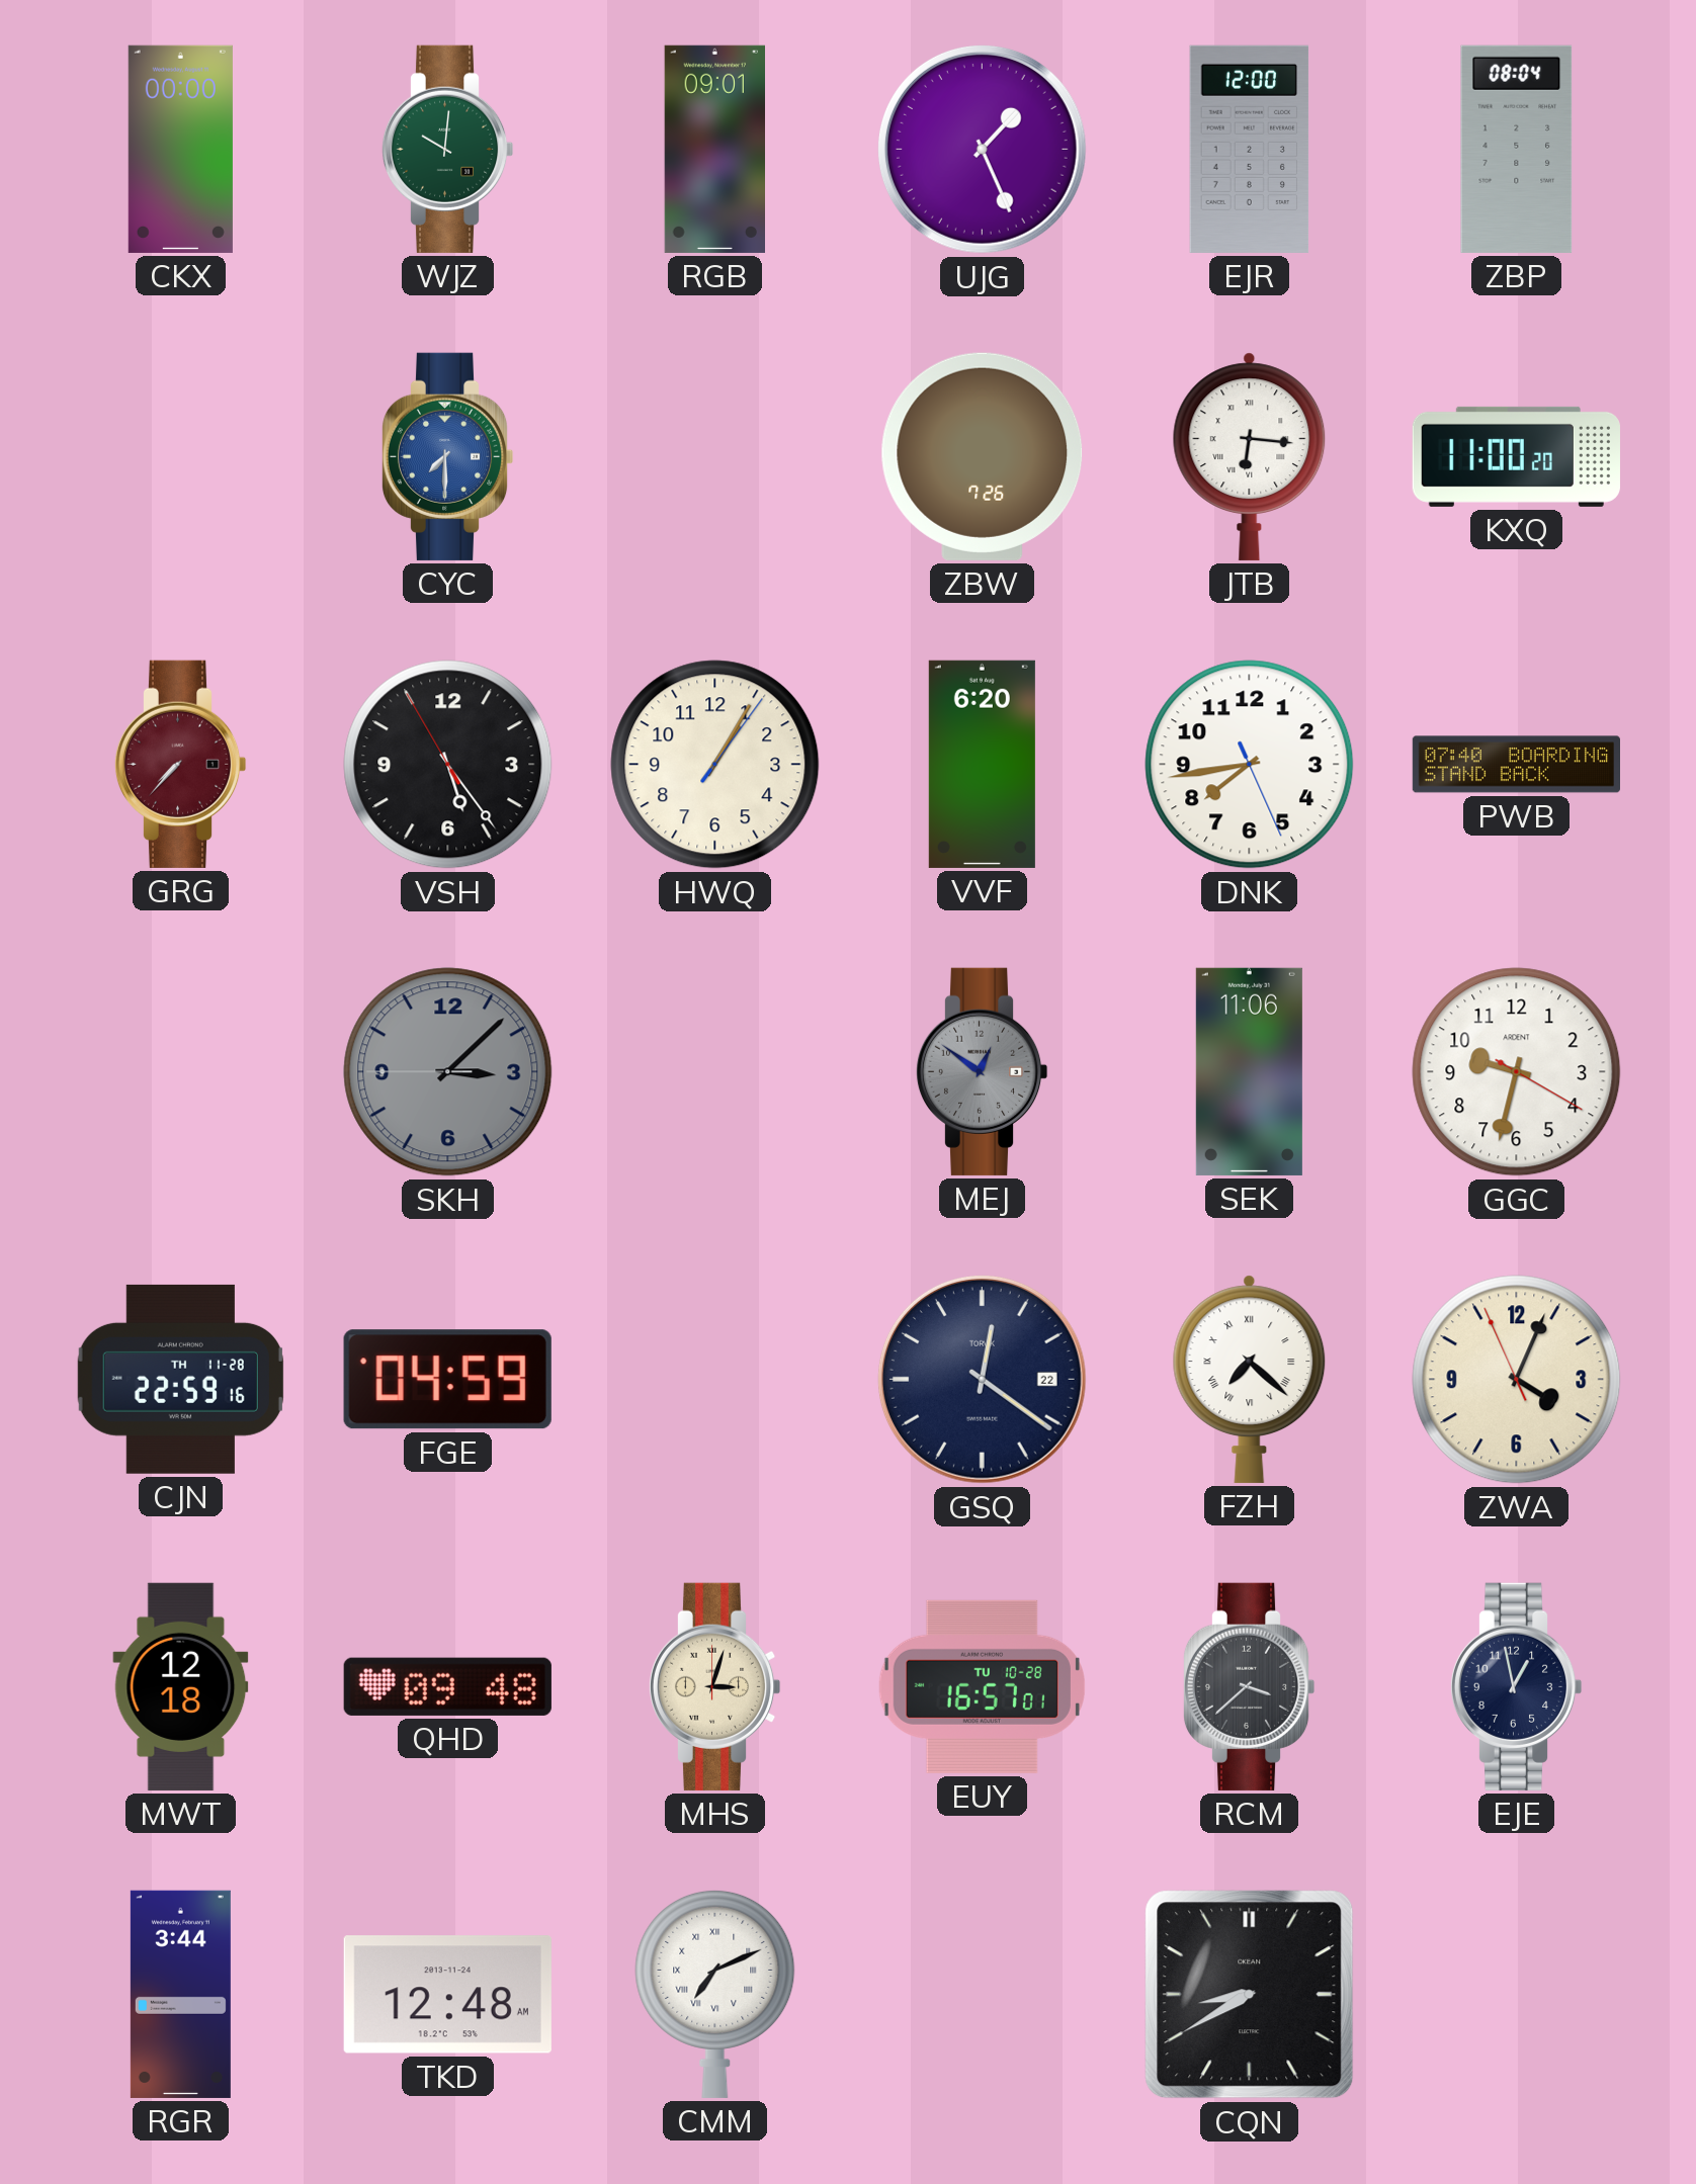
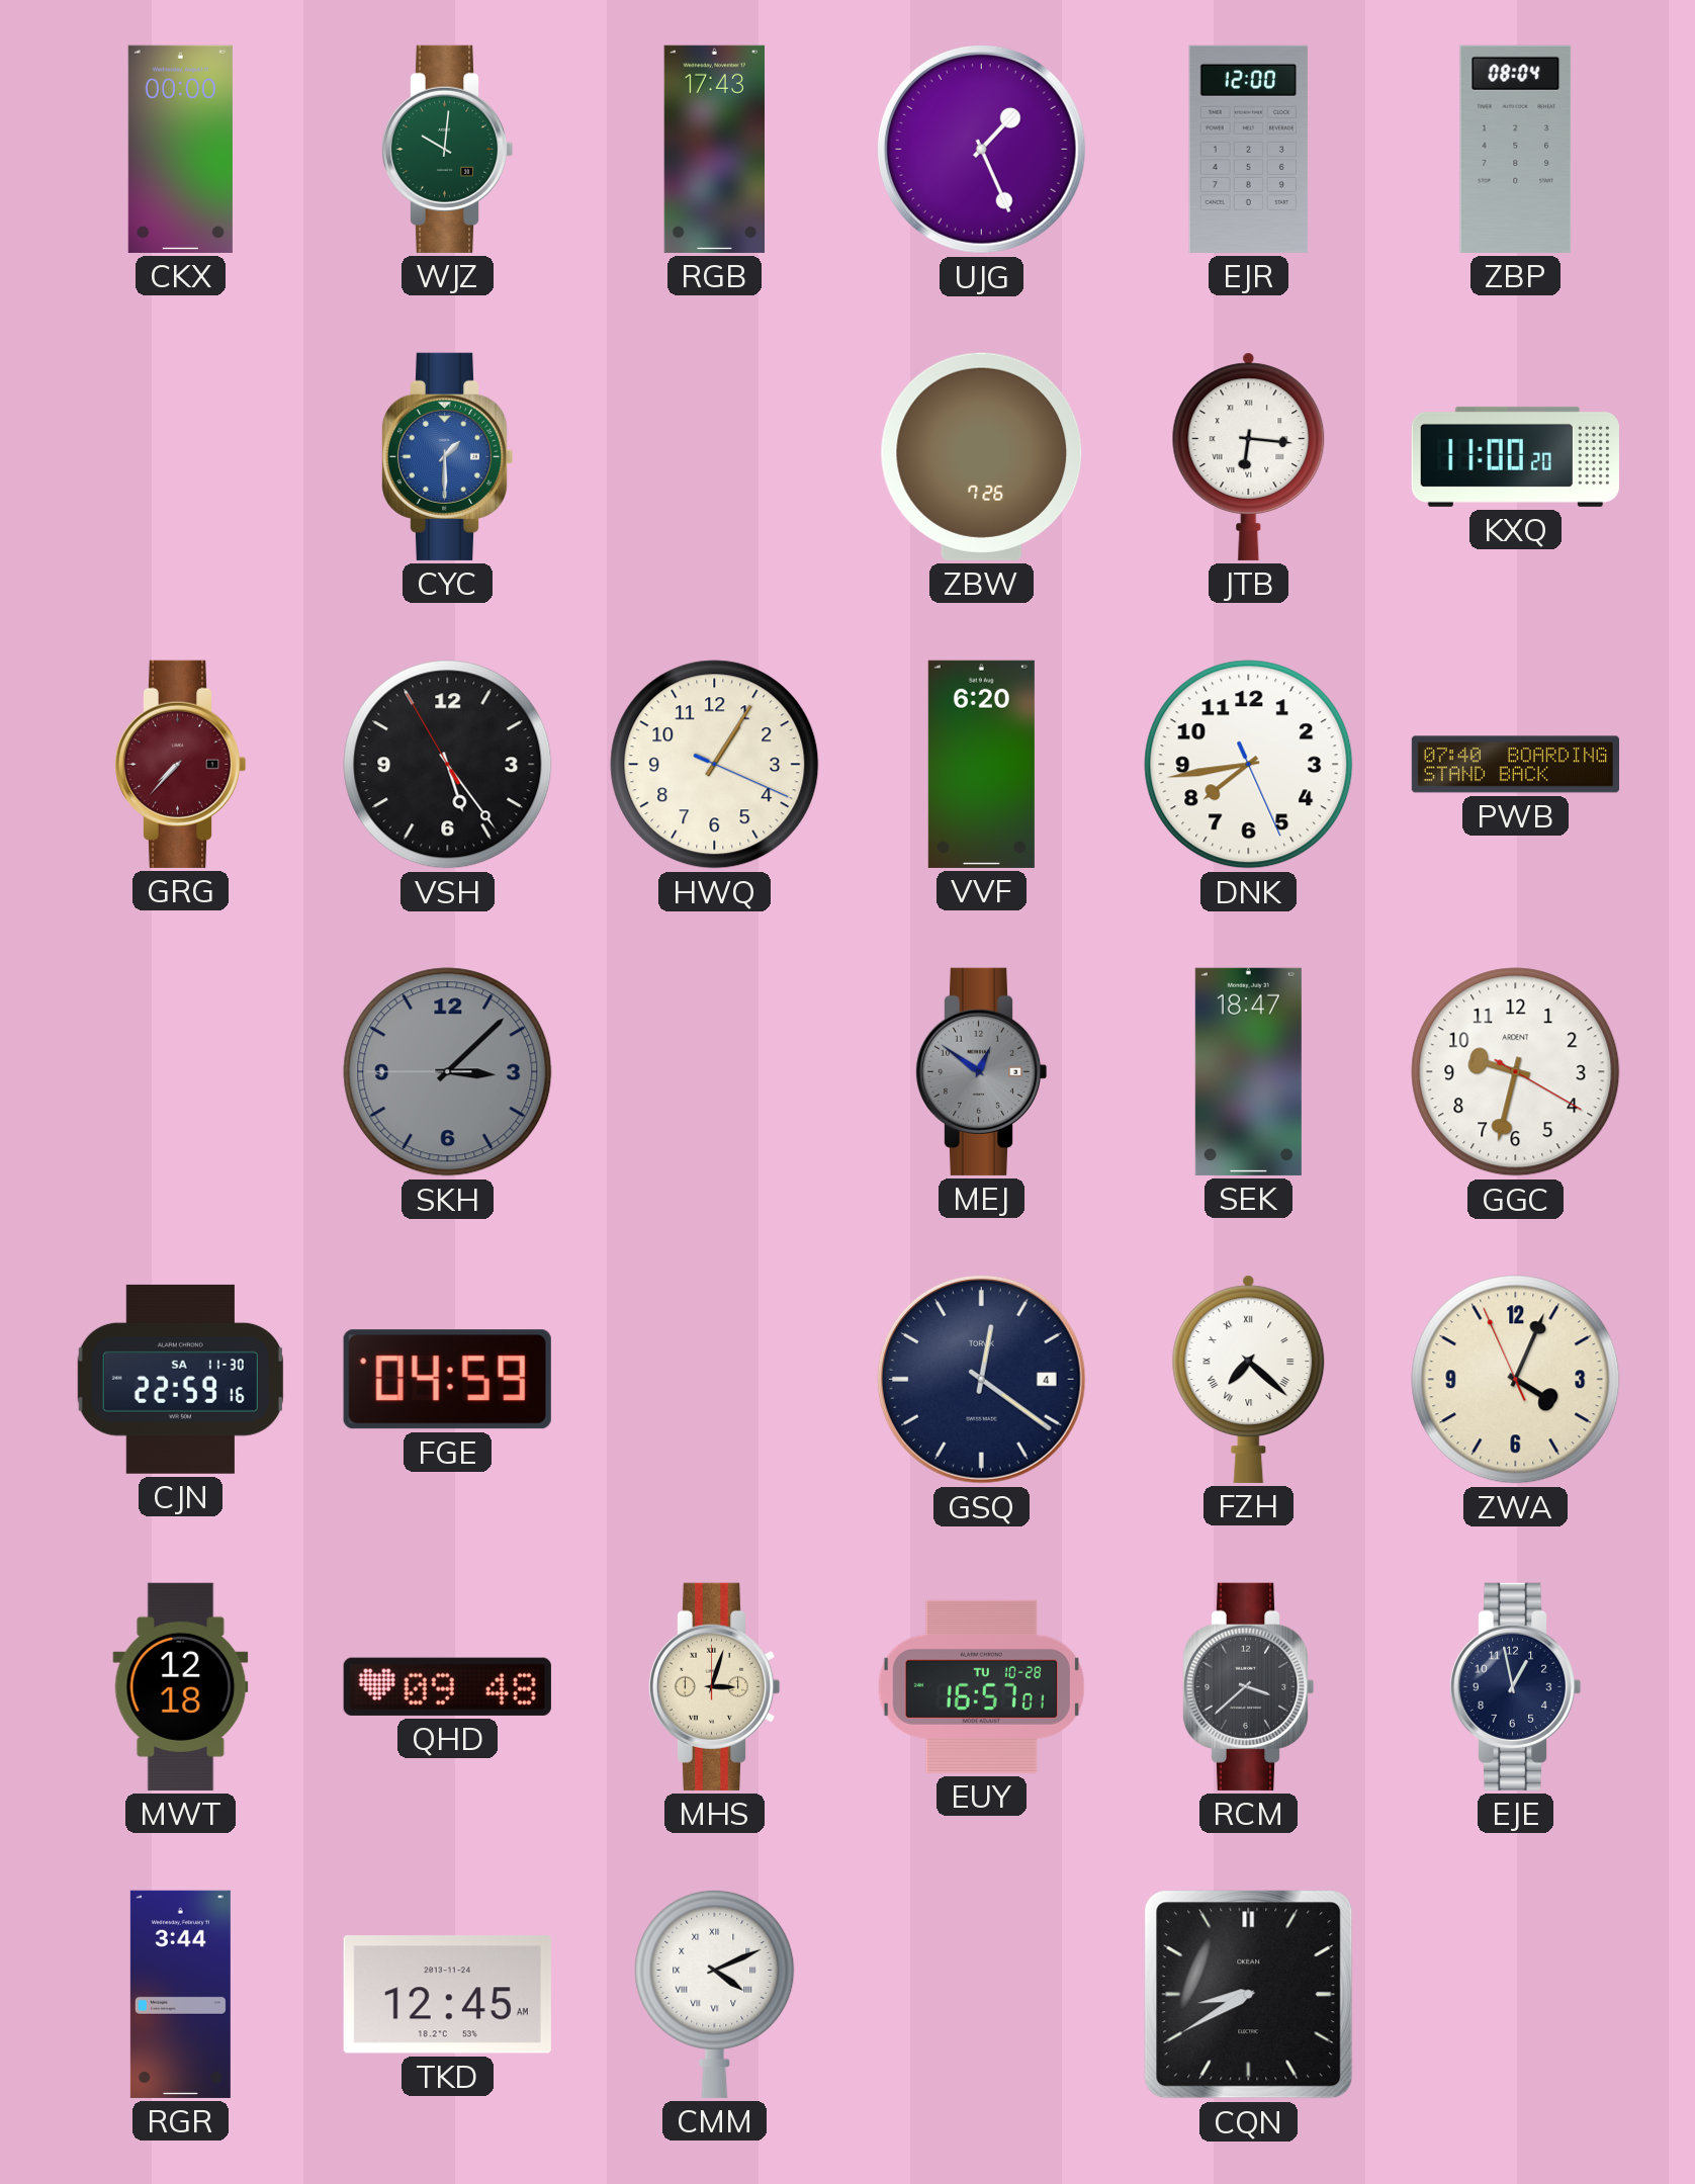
RGB: 09:01 -> 17:43 (714, 149)
CYC: 7:30 -> 1:30 (447, 456)
HWQ: 1:05:06 -> 1:05:19 (715, 765)
SEK: 11:06 -> 18:47 (1248, 1071)
CJN date: TH 11-28 -> SA 11-30 (180, 1379)
GSQ date: 22 -> 4 (981, 1379)
TKD: 12:48 -> 12:45 (447, 1995)
CMM: 7:11 -> 4:11 (715, 1994)
